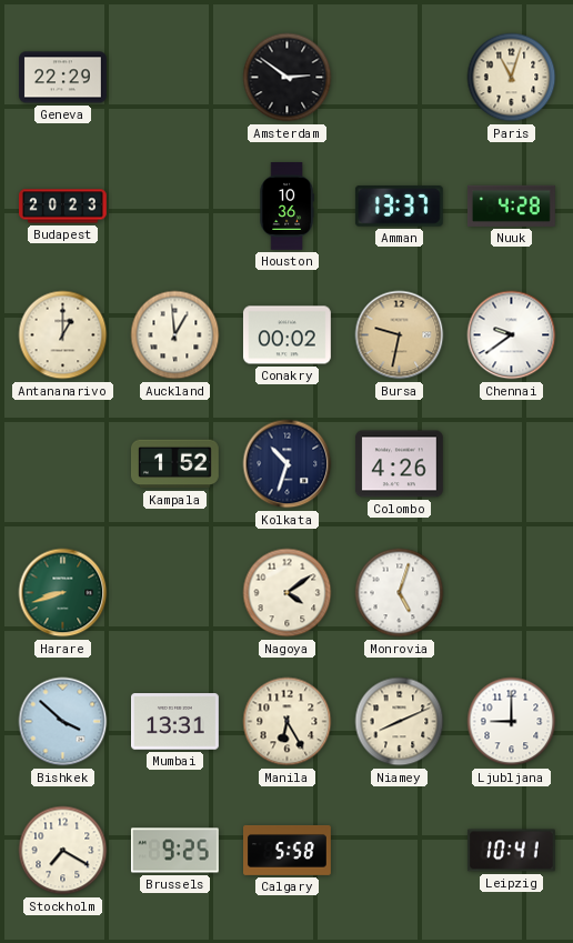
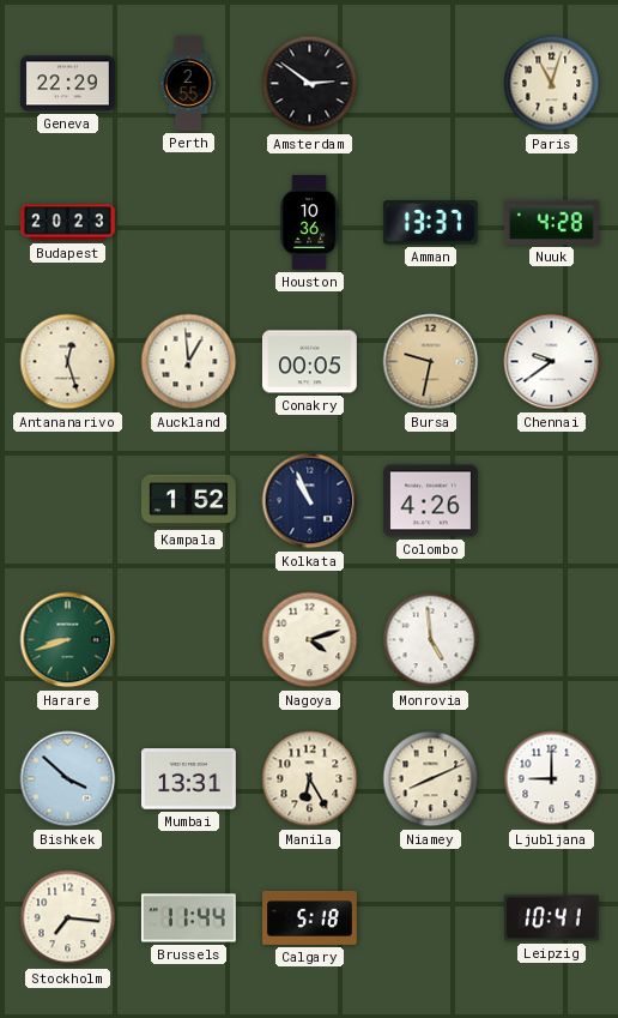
Perth: none -> 2:55 (188, 84)
Antananarivo: 1:00 -> 12:27 (68, 362)
Conakry: 00:02 -> 00:05 (310, 362)
Kolkata: 10:33 -> 10:56 (310, 501)
Nagoya: 4:09 -> 4:12 (310, 640)
Monrovia: 5:03 -> 4:59 (431, 640)
Stockholm: 7:20 -> 7:16 (68, 918)
Brussels: 9:25 -> 11:44 (189, 918)
Calgary: 5:58 -> 5:18 (310, 917)
